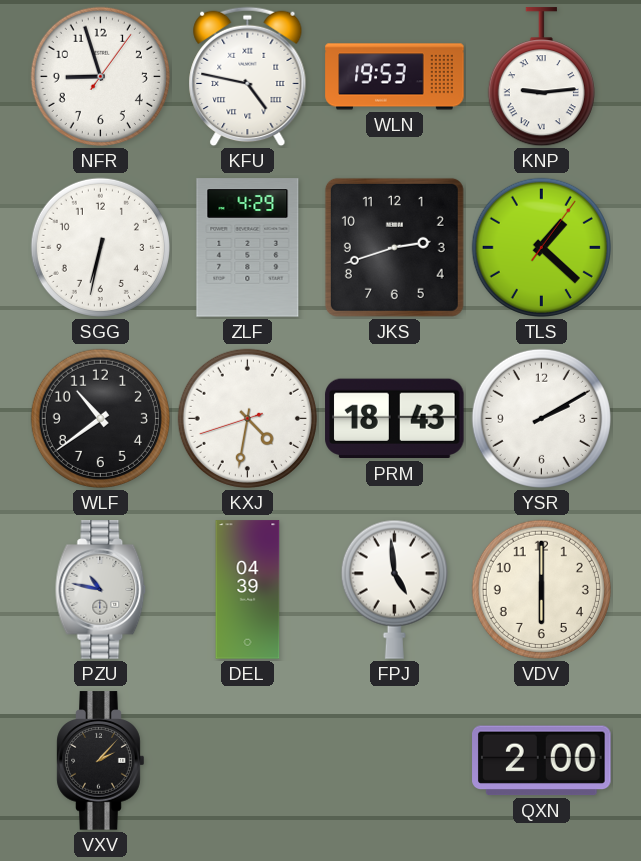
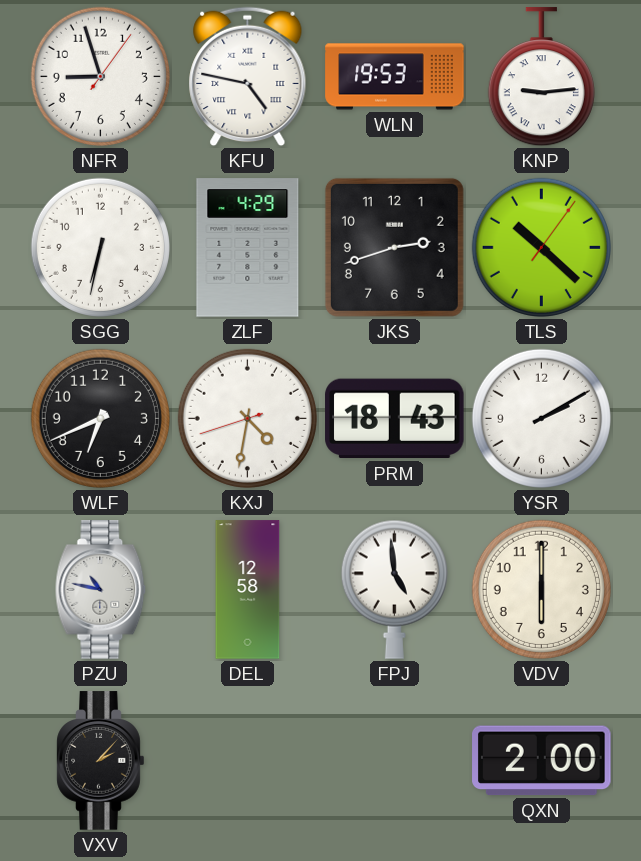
TLS: 1:22 -> 10:22 (541, 247)
WLF: 10:39 -> 6:41 (100, 418)
DEL: 04:39 -> 12:58 (248, 590)
